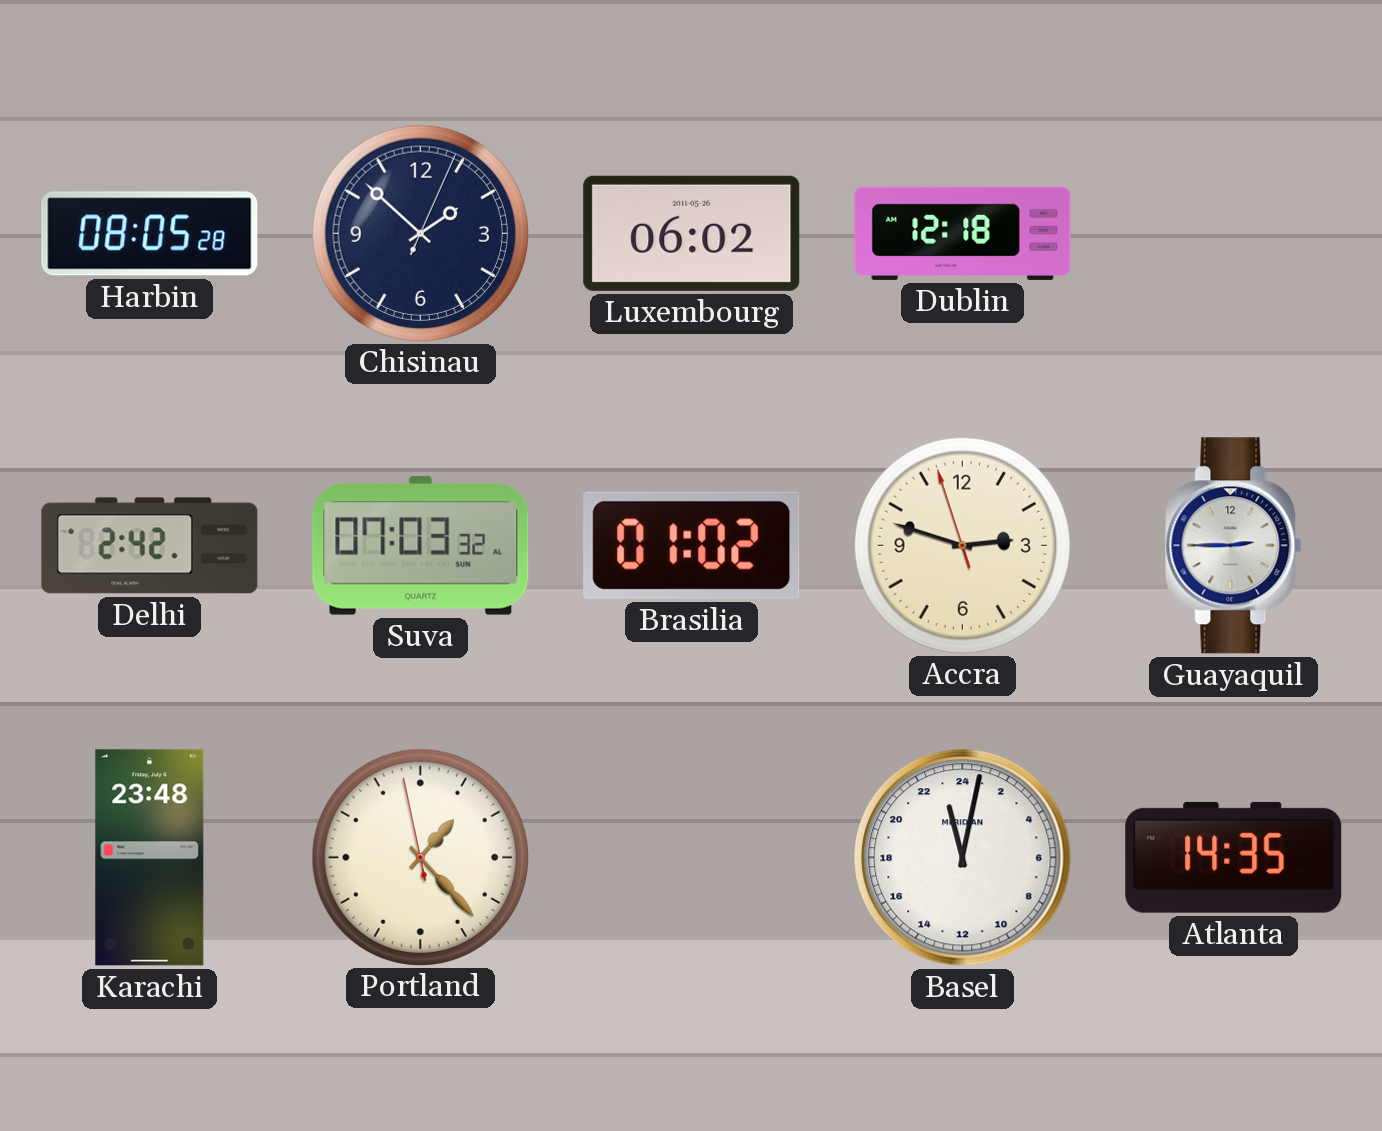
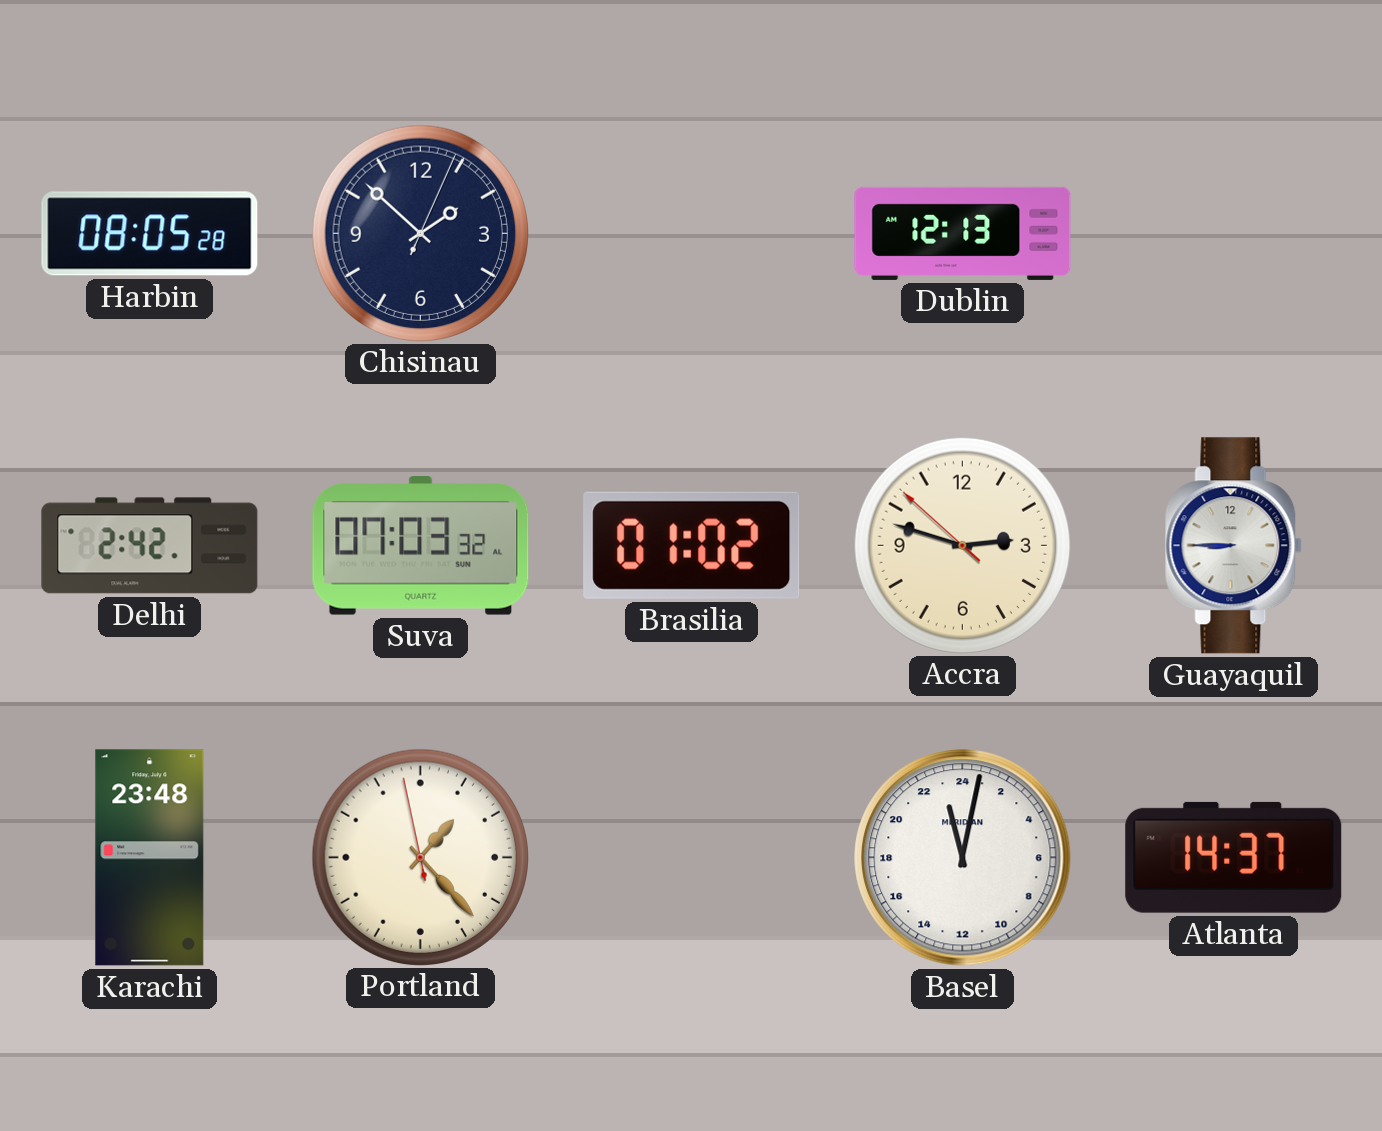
Luxembourg: 06:02 -> none (692, 233)
Dublin: 12:18 -> 12:13 (963, 233)
Accra: 2:47:57 -> 2:47:52 (962, 545)
Guayaquil: 2:45 -> 8:45 (1234, 546)
Atlanta: 14:35 -> 14:37 (1234, 857)
